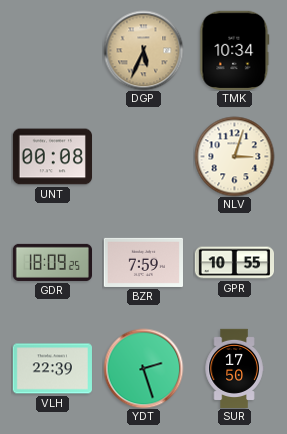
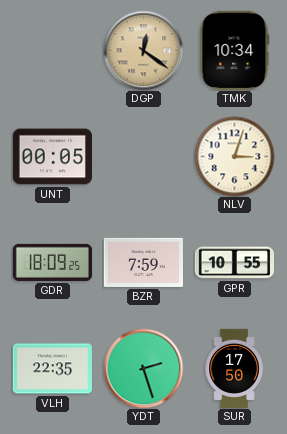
DGP: 5:34 -> 12:21 (143, 50)
UNT: 00:08 -> 00:05 (52, 157)
VLH: 22:39 -> 22:35 (52, 369)
